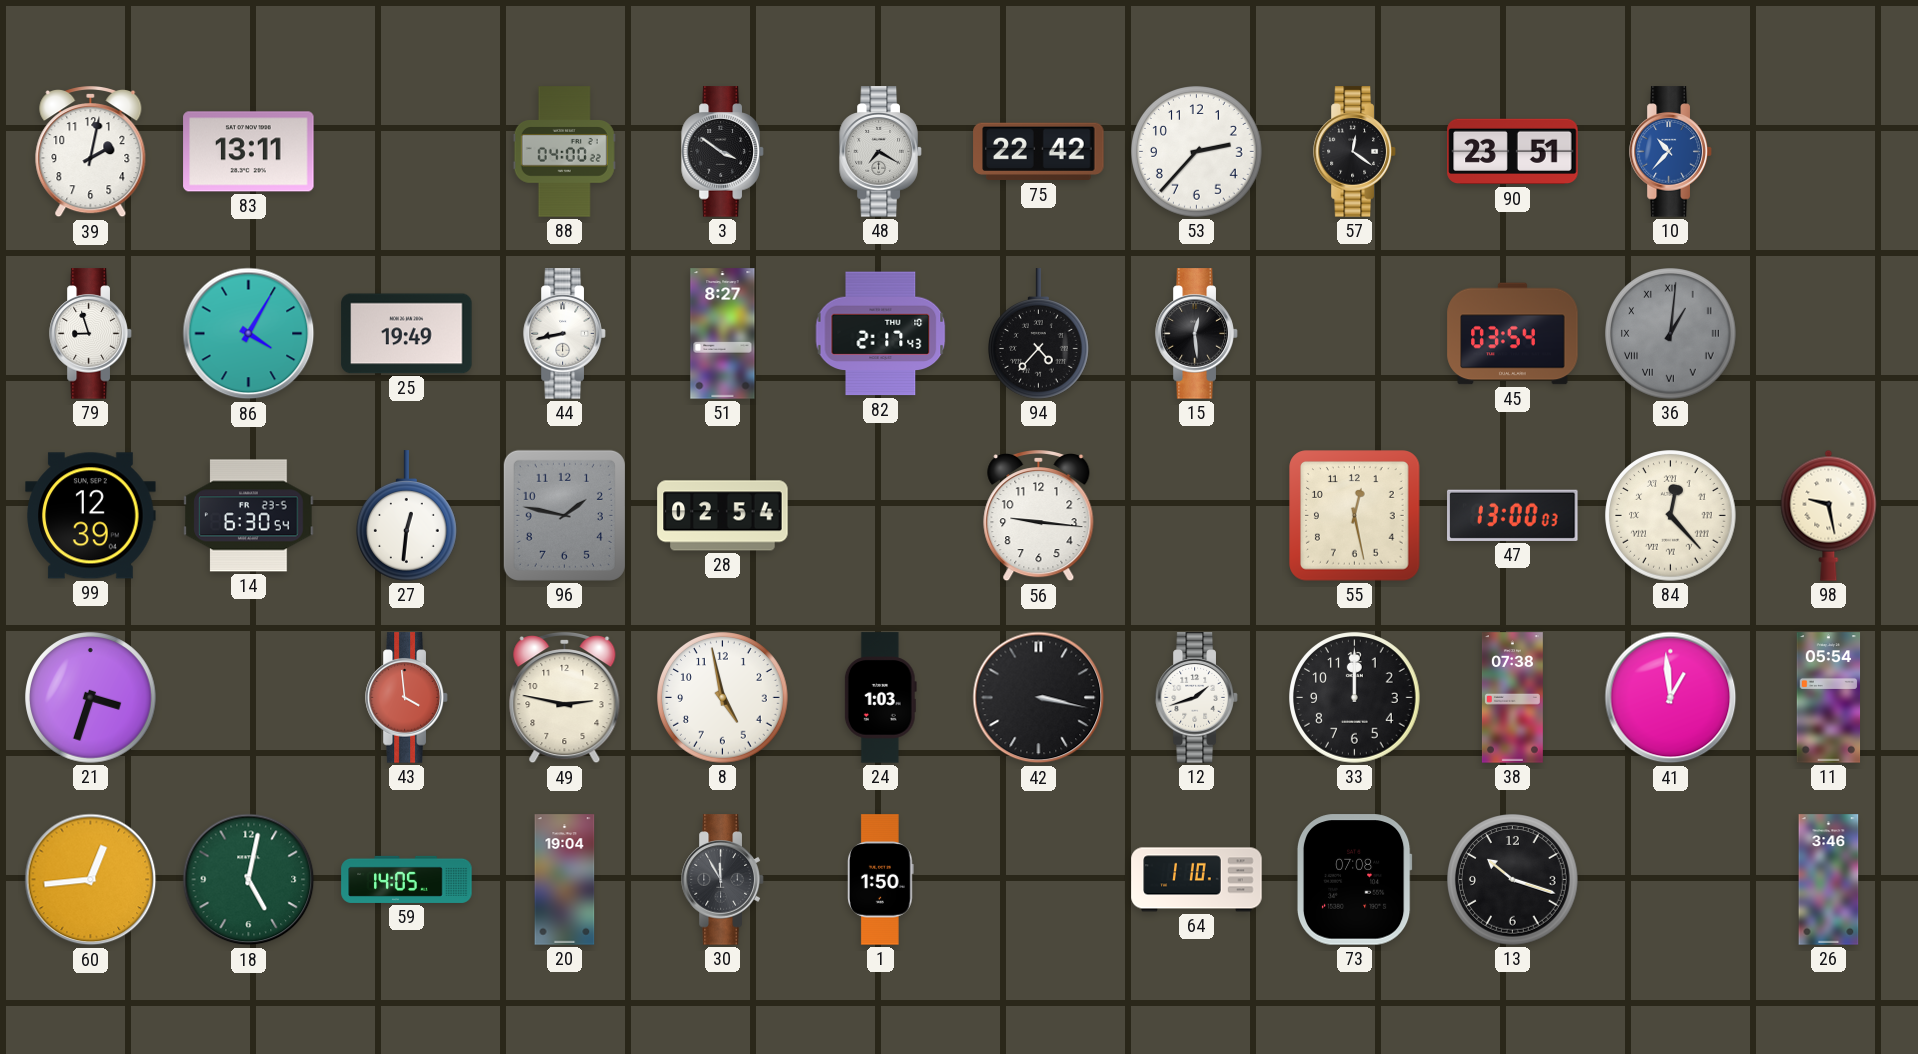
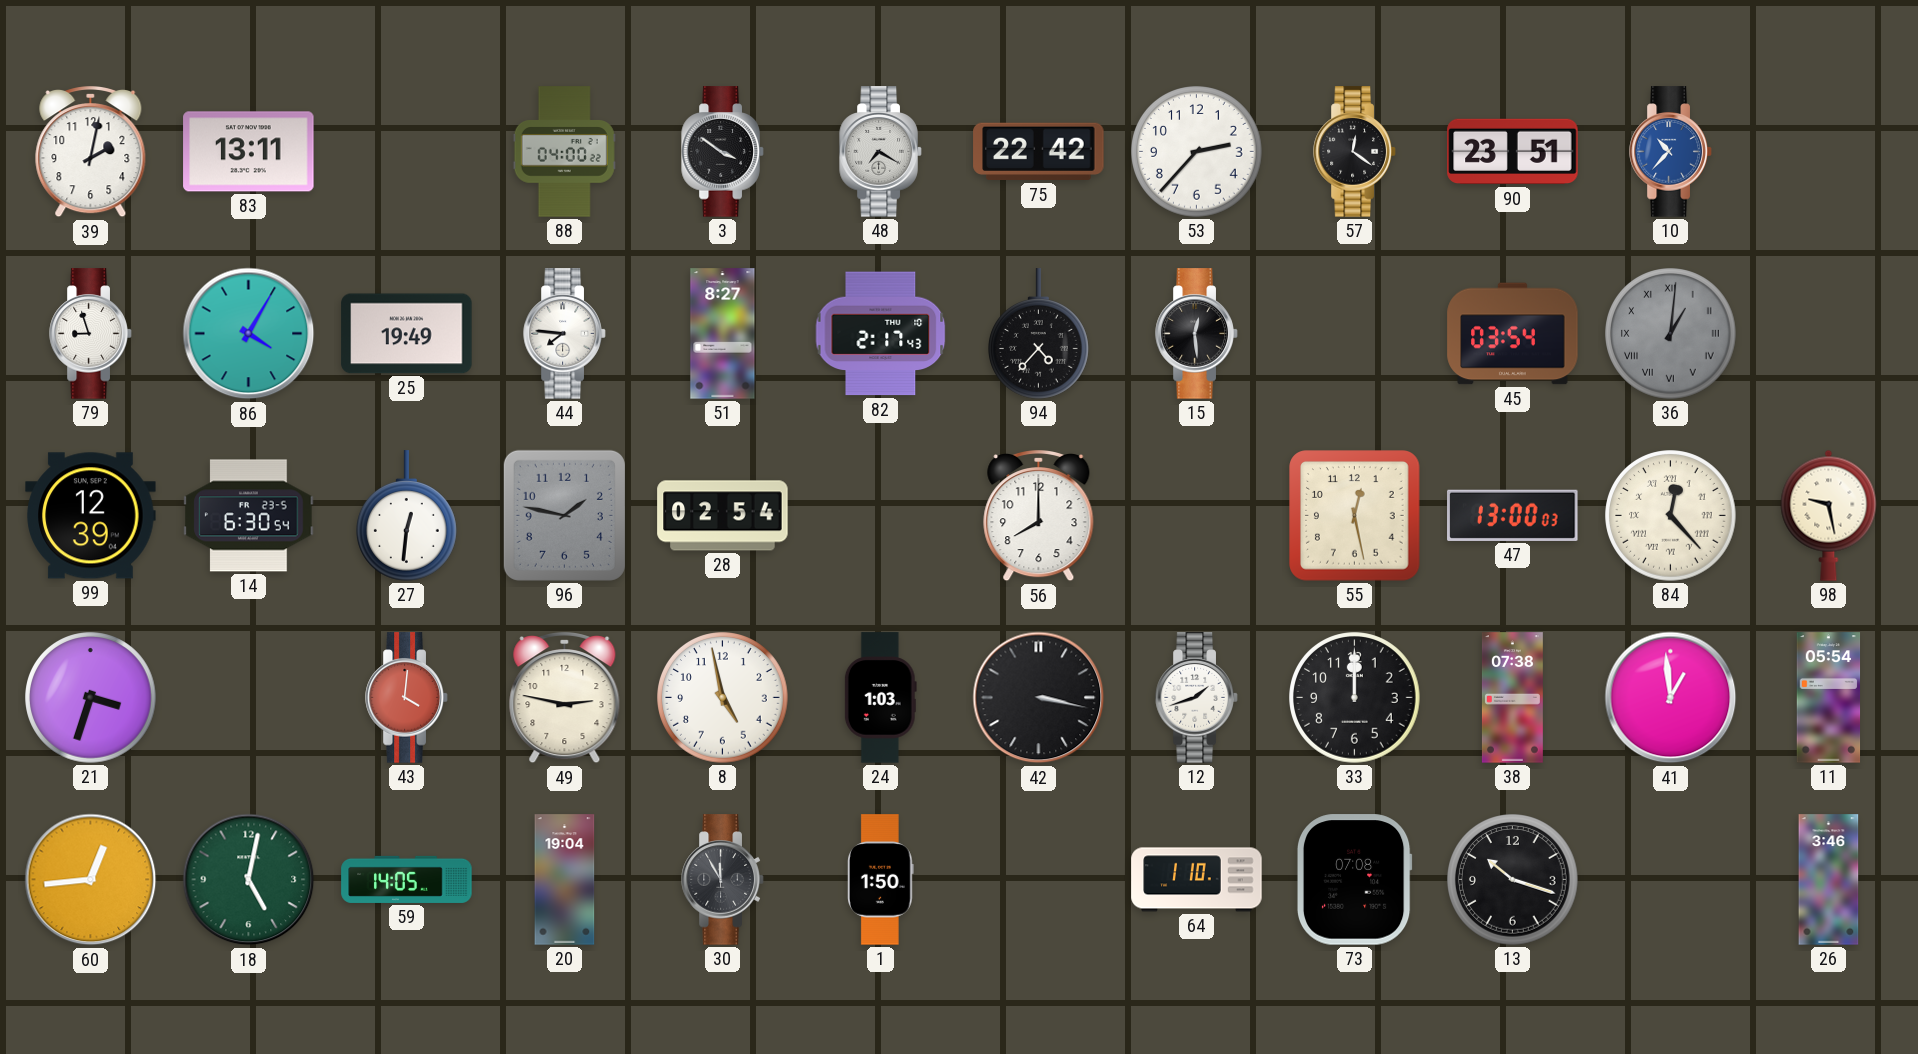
44: 8:43 -> 7:46 (565, 334)
56: 9:16 -> 8:00 (1039, 517)
43: 3:59 -> 4:01 (407, 698)
